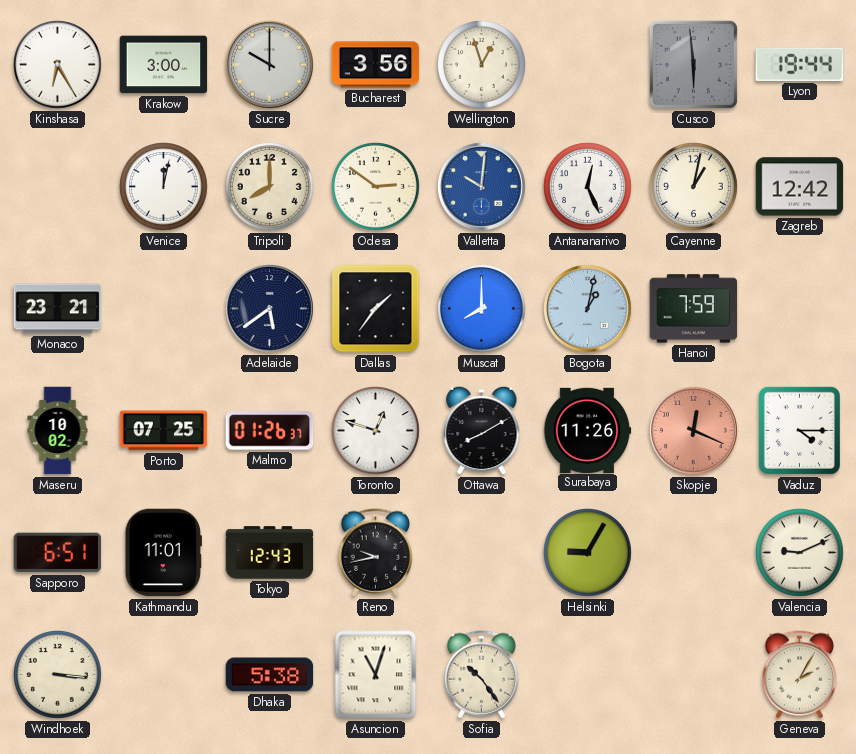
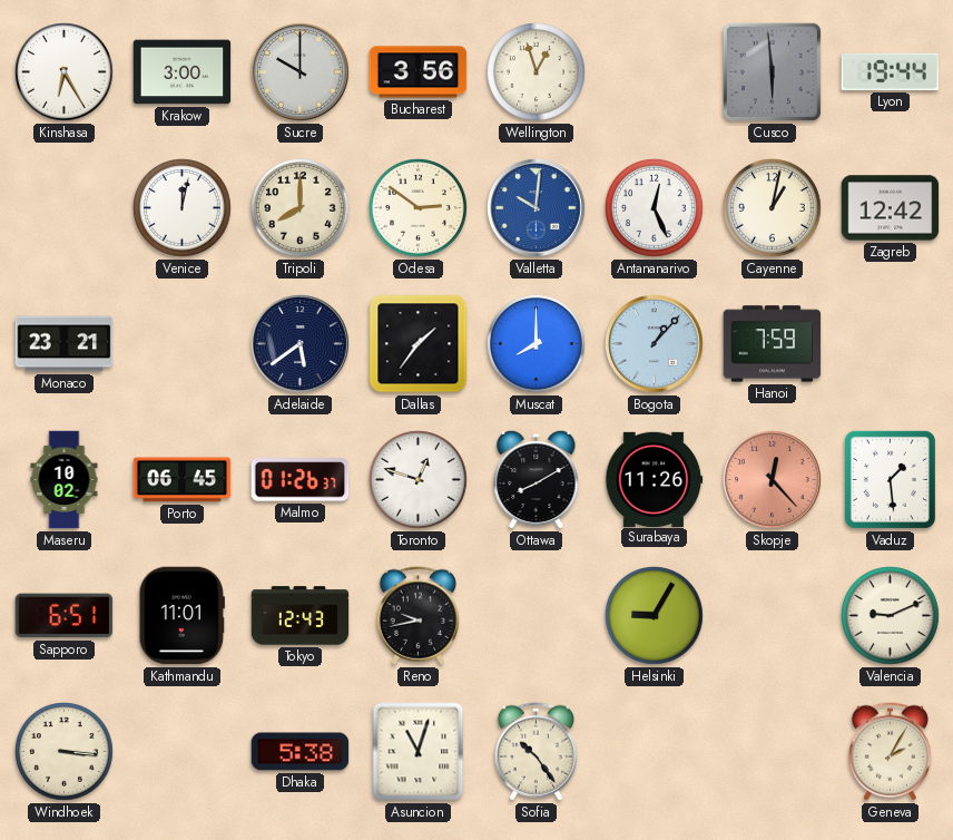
Bogota: 1:02 -> 1:07 (655, 344)
Porto: 07:25 -> 06:45 (183, 480)
Skopje: 12:19 -> 12:23 (773, 480)
Vaduz: 4:15 -> 1:29 (890, 479)
